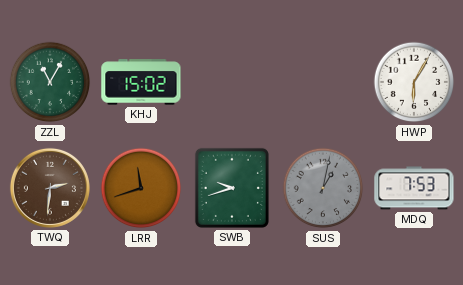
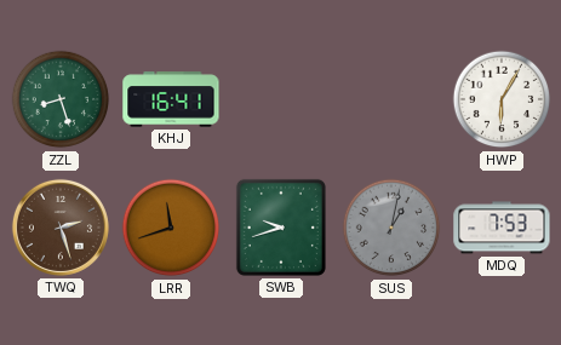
ZZL: 11:05 -> 8:27 (61, 99)
KHJ: 15:02 -> 16:41 (171, 99)
TWQ: 2:31 -> 2:27 (61, 228)
